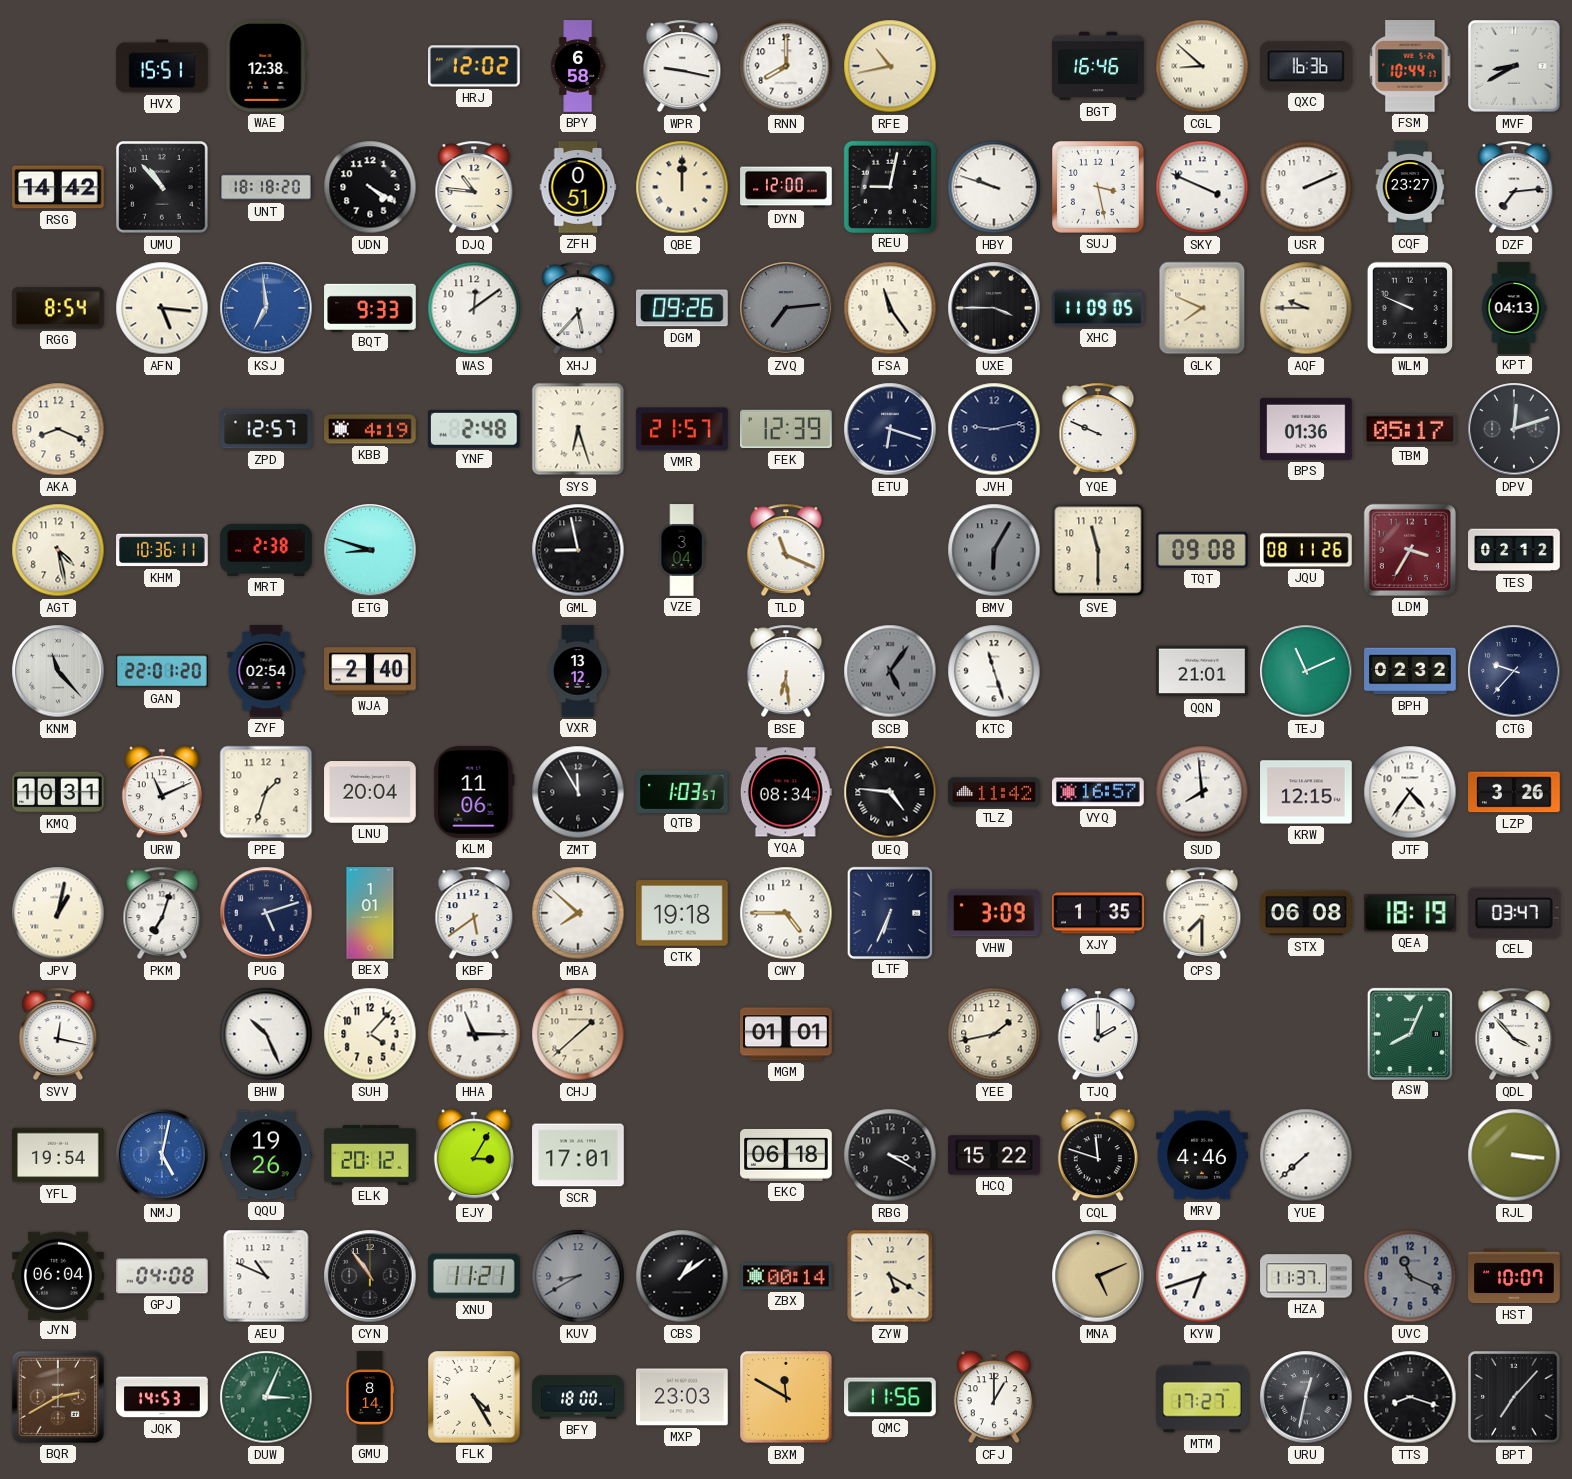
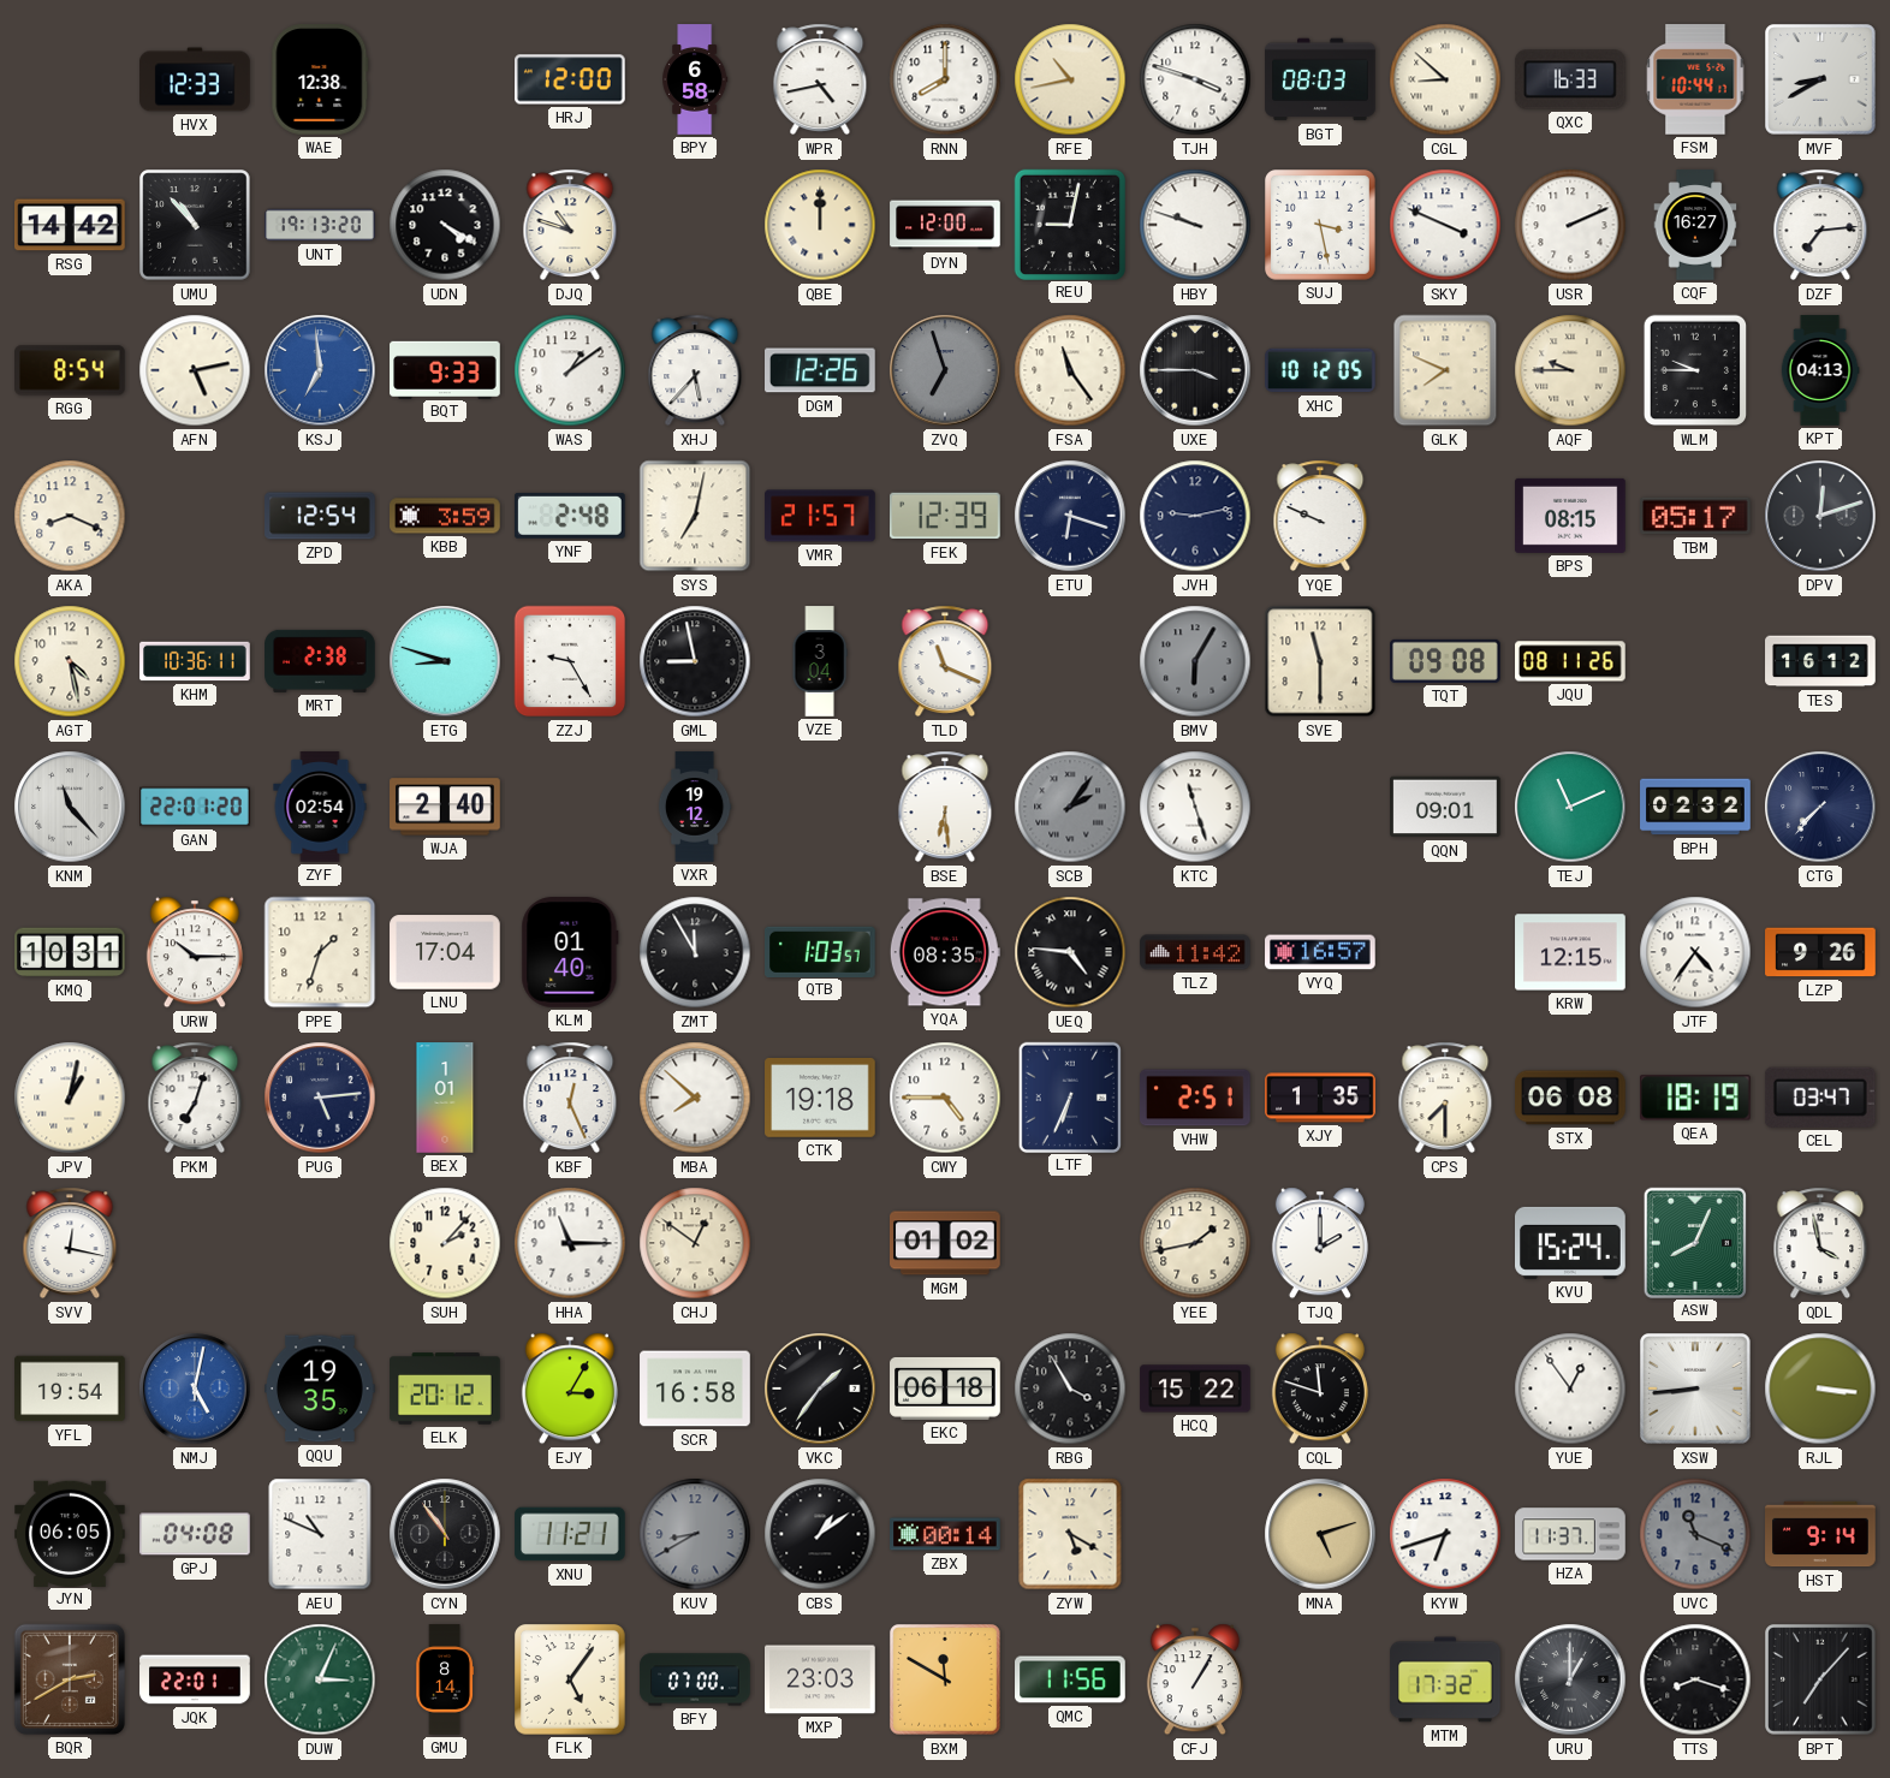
HVX: 15:51 -> 12:33 (195, 79)
HRJ: 12:02 -> 12:00 (571, 79)
WPR: 9:17 -> 4:43 (820, 79)
TJH: none -> 3:48 (1195, 79)
BGT: 16:46 -> 08:03 (1320, 79)
QXC: 16:36 -> 16:33 (1570, 79)
UNT: 18:18 -> 19:13 (320, 225)
DJQ: 10:46 -> 10:48 (570, 225)
ZFH: 0:51 -> none (578, 187)
CQF: 23:27 -> 16:27 (1695, 225)
AFN: 5:16 -> 5:13 (195, 370)
WAS: 12:09 -> 1:09 (570, 370)
DGM: 09:26 -> 12:26 (821, 370)
ZVQ: 7:14 -> 6:57 (945, 370)
XHC: 11:09 -> 10:12 (1320, 370)
WLM: 9:49 -> 9:45 (1695, 370)
ZPD: 12:57 -> 12:54 (320, 516)
KBB: 4:19 -> 3:59 (445, 516)
SYS: 6:27 -> 7:02 (695, 516)
BPS: 01:36 -> 08:15 (1570, 516)
ZZJ: none -> 9:25 (570, 661)
LDM: 3:35 -> none (1410, 550)
TES: 02:12 -> 16:12 (1820, 661)
VXR: 13:12 -> 19:12 (695, 807)
SCB: 5:06 -> 2:06 (1070, 807)
QQN: 21:01 -> 09:01 (1445, 807)
CTG: 9:37 -> 7:37 (1820, 807)
URW: 11:11 -> 10:15 (195, 952)
LNU: 20:04 -> 17:04 (445, 952)
KLM: 11:06 -> 01:40 (570, 952)
YQA: 08:34 -> 08:35 (945, 952)
SUD: 7:59 -> none (1202, 792)
LZP: 3:26 -> 9:26 (1820, 952)
PUG: 5:12 -> 5:14 (320, 1098)
KBF: 5:39 -> 12:26 (570, 1098)
VHW: 3:09 -> 2:51 (1195, 1098)
BHW: 10:26 -> none (266, 1034)
SUH: 4:07 -> 2:07 (445, 1243)
CHJ: 1:38 -> 12:51 (695, 1243)
MGM: 01:01 -> 01:02 (945, 1243)
KVU: none -> 15:24 (1571, 1243)
QDL: 3:53 -> 3:58 (1820, 1243)
QQU: 19:26 -> 19:35 (320, 1388)
SCR: 17:01 -> 16:58 (695, 1388)
VKC: none -> 1:36 (820, 1388)
RBG: 3:20 -> 3:55 (1070, 1388)
MRV: 4:46 -> none (1202, 1155)
YUE: 7:38 -> 12:54 (1570, 1388)
XSW: none -> 8:44 (1695, 1388)
JYN: 06:04 -> 06:05 (70, 1533)
MNA: 5:11 -> 5:12 (1320, 1534)
HST: 10:07 -> 9:14 (1820, 1534)
JQK: 14:53 -> 22:01 (195, 1679)
FLK: 4:25 -> 5:06 (571, 1681)
BFY: 18:00 -> 07:00 (695, 1679)
CFJ: 1:00 -> 1:05 (1195, 1679)
MTM: 17:27 -> 17:32 (1445, 1679)
URU: 12:32 -> 1:00 (1570, 1679)
